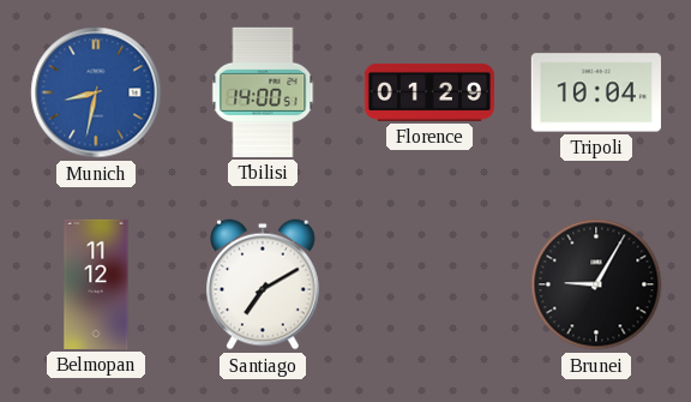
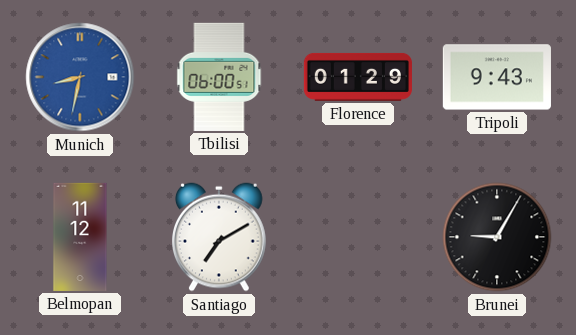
Tbilisi: 14:00 -> 06:00 (219, 77)
Tripoli: 10:04 -> 9:43 (497, 77)
